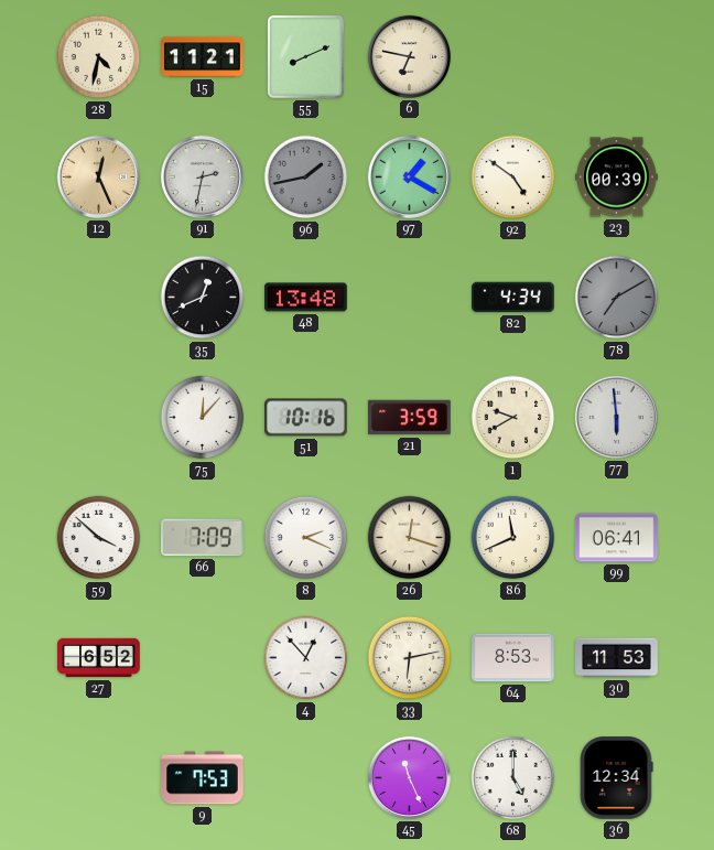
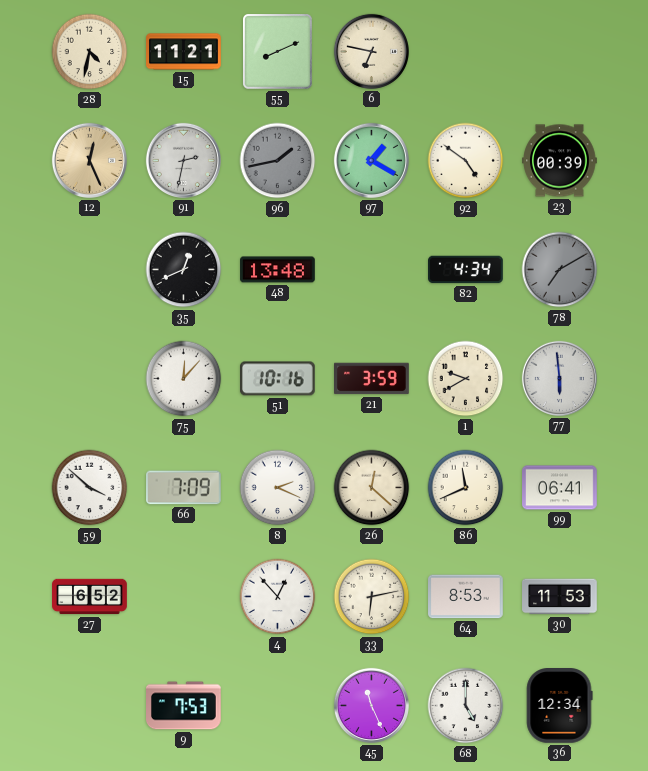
26: 12:18 -> 12:22 (372, 488)
